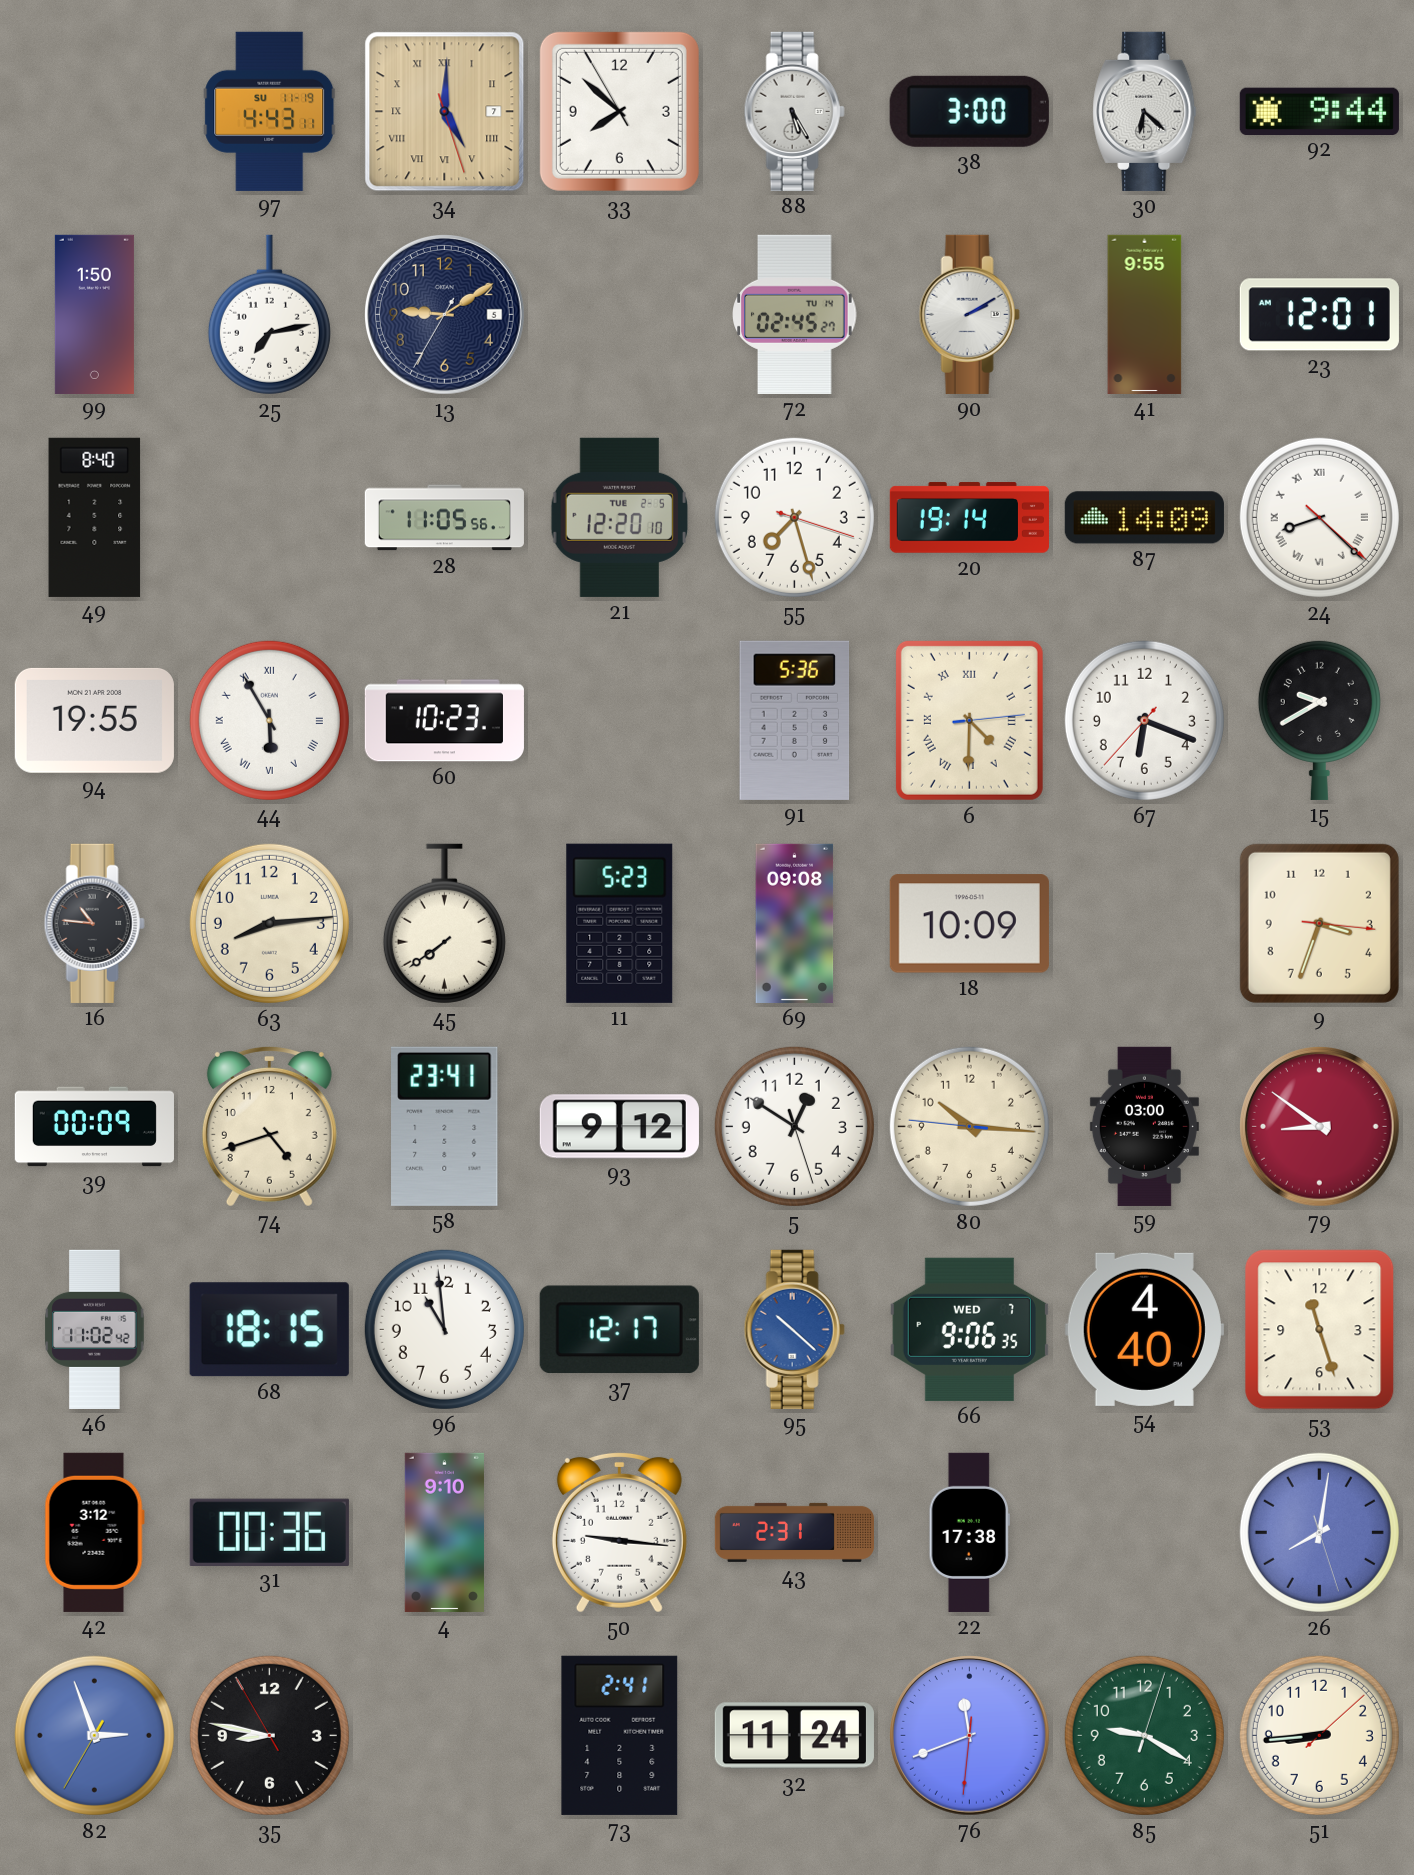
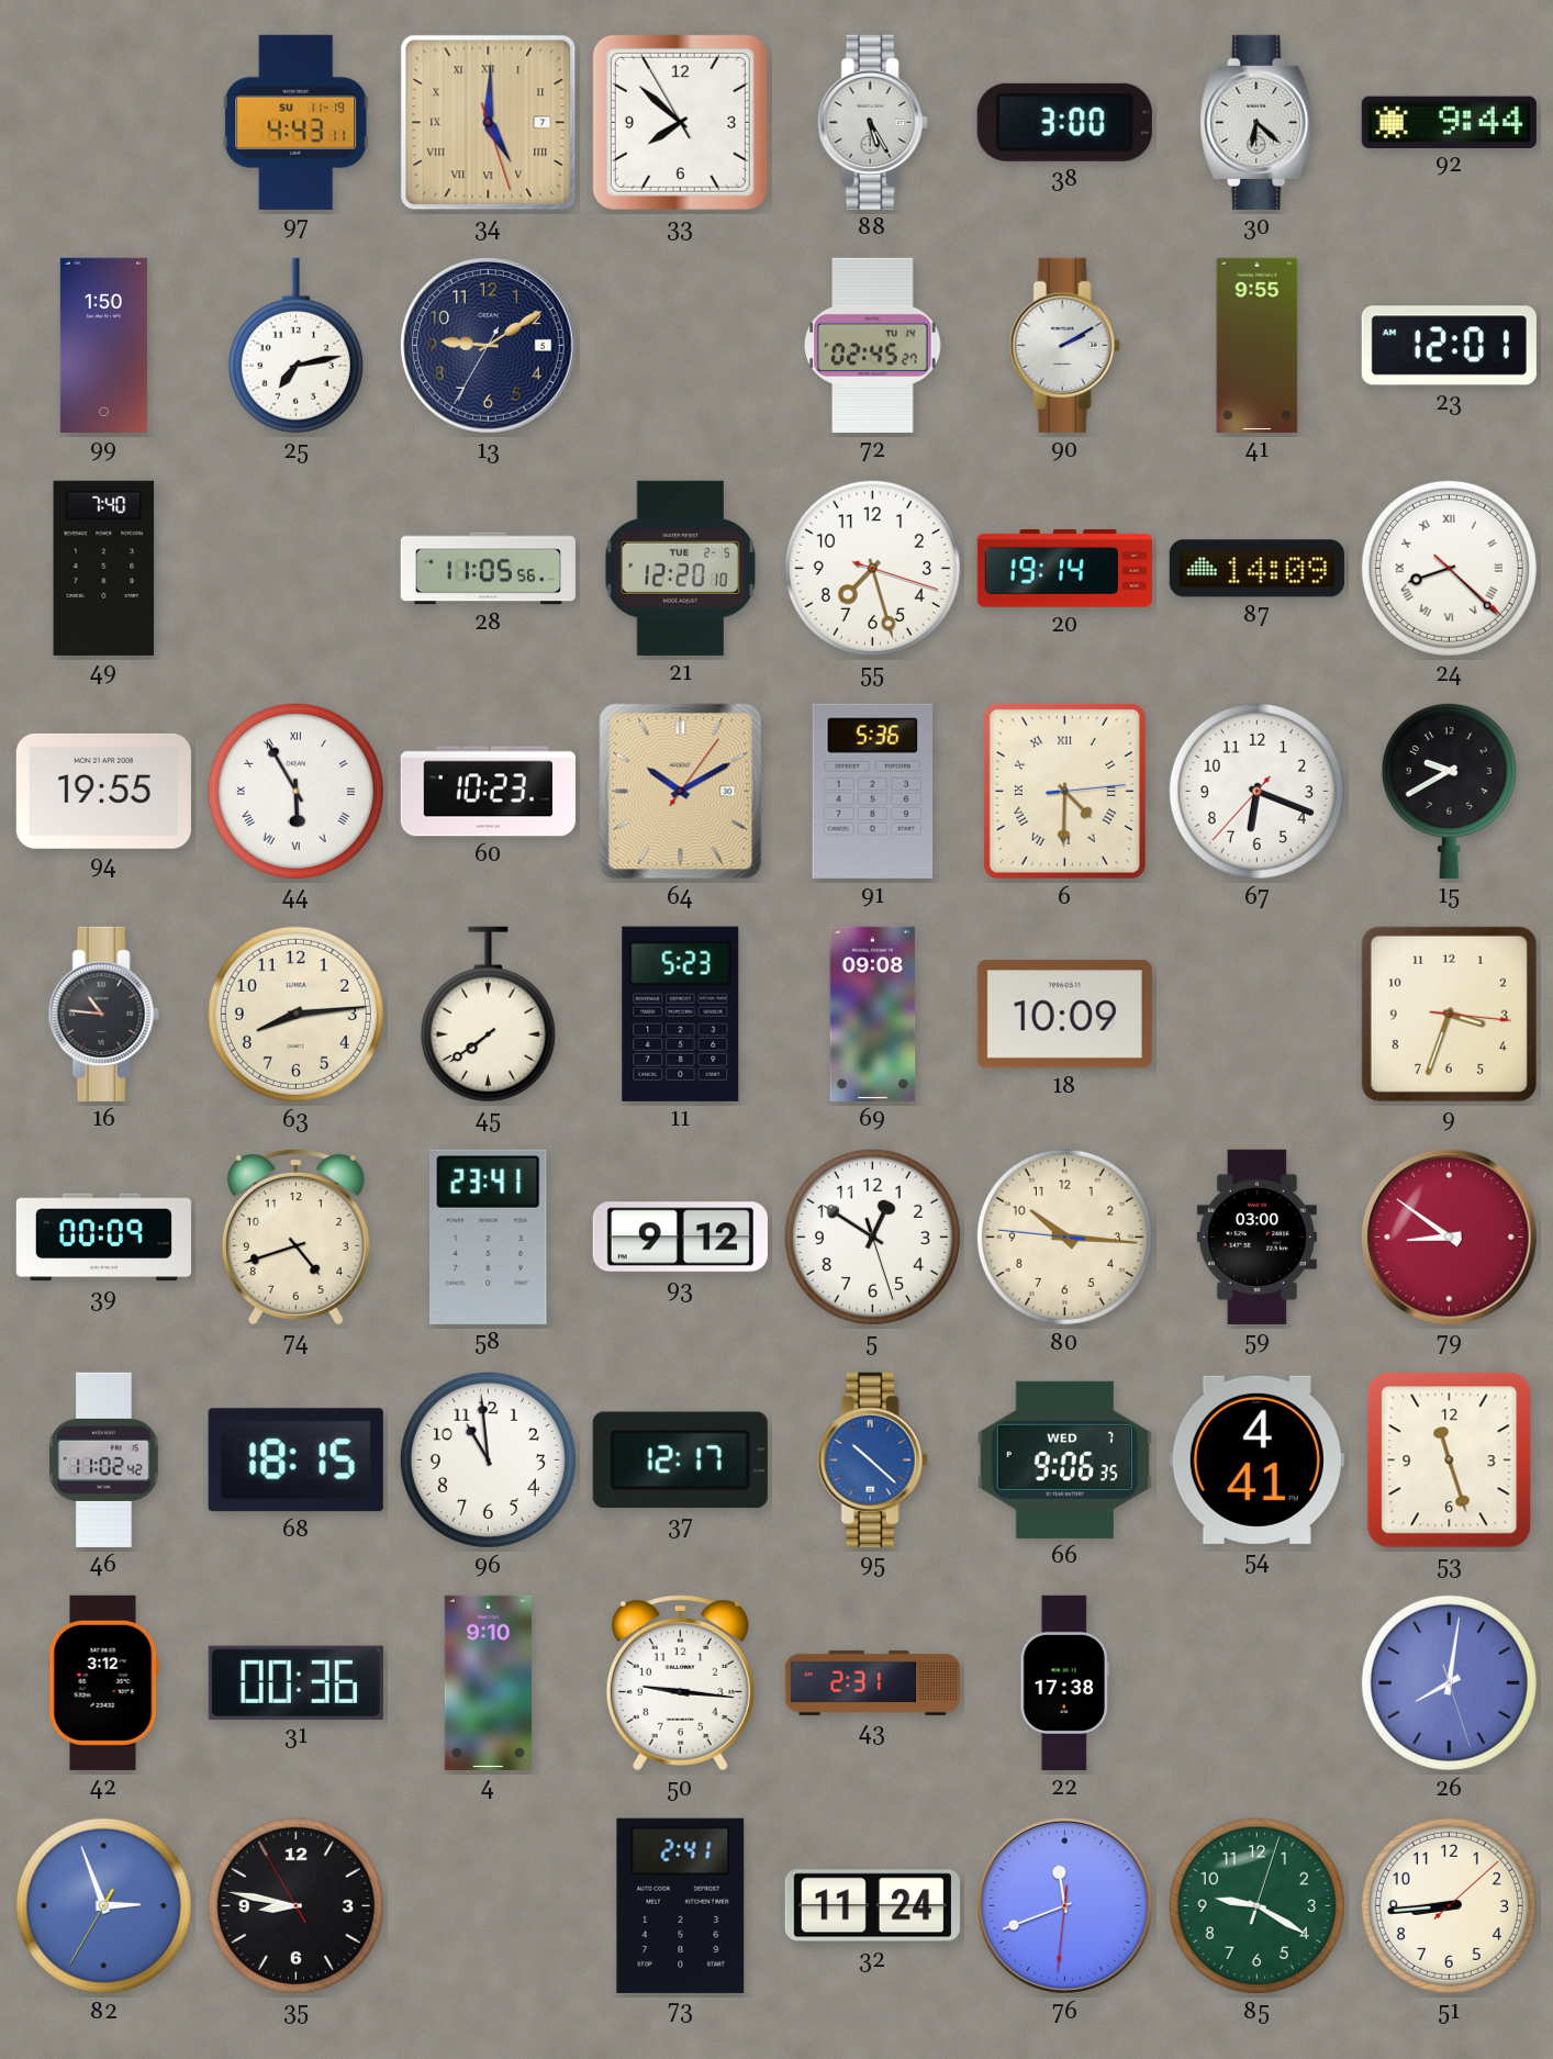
49: 8:40 -> 7:40 (104, 568)
64: none -> 10:10 (681, 792)
54: 4:40 -> 4:41 (1256, 1459)
